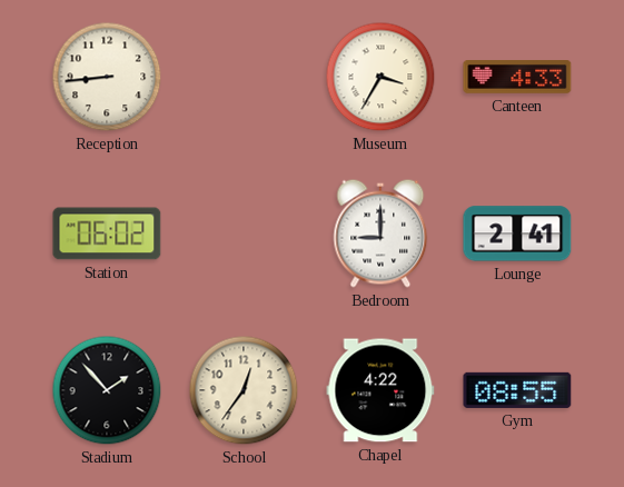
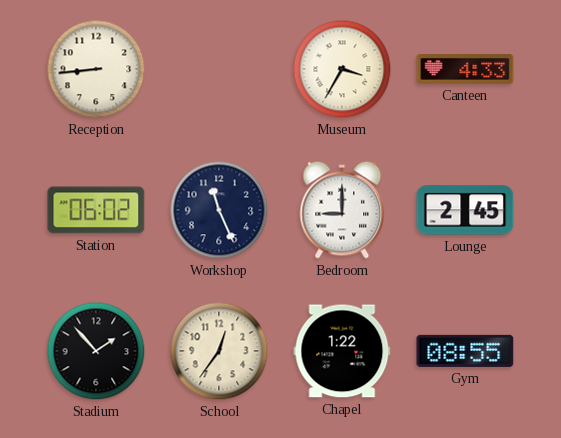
Workshop: none -> 11:26 (219, 210)
Lounge: 2:41 -> 2:45 (465, 210)
Chapel: 4:22 -> 1:22 (342, 351)
